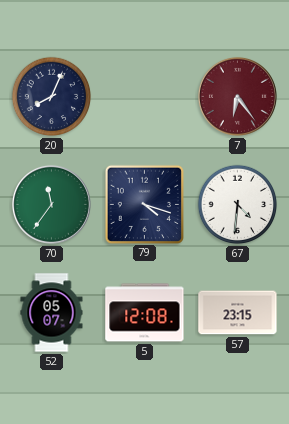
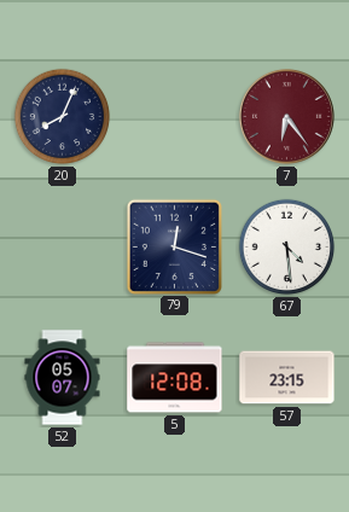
70: 11:36 -> none (51, 204)
79: 4:18 -> 12:18 (174, 246)
67: 4:31 -> 4:29 (287, 248)
